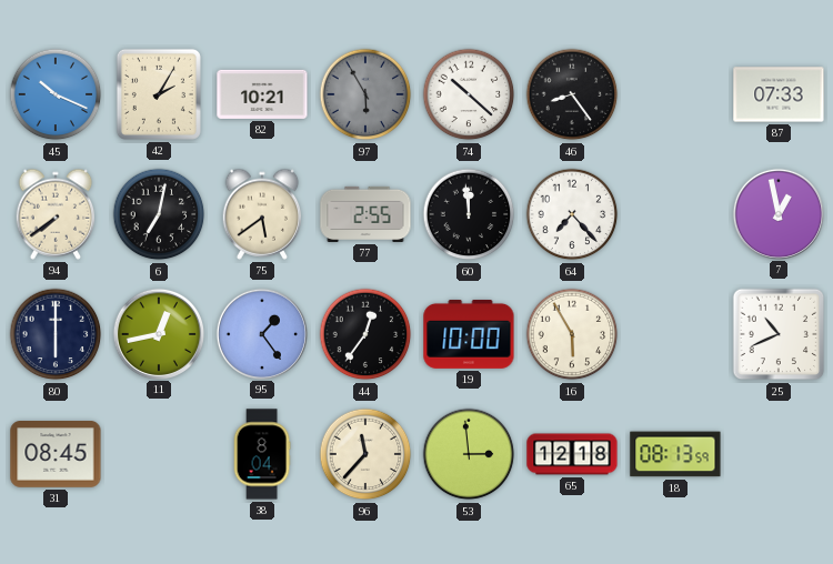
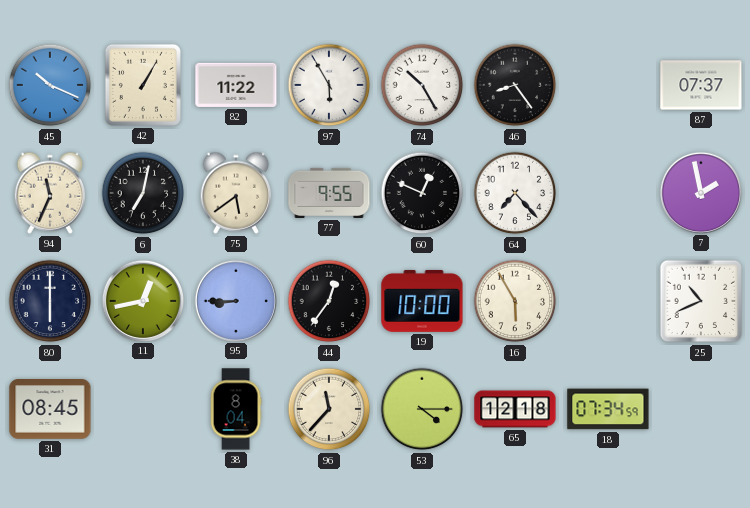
42: 2:05 -> 1:05 (143, 85)
82: 10:21 -> 11:22 (236, 85)
97 dial: grey -> white (329, 85)
74: 10:22 -> 10:25 (422, 85)
87: 07:33 -> 07:37 (701, 85)
94: 7:39 -> 11:34 (50, 193)
77: 2:55 -> 9:55 (329, 193)
60: 11:59 -> 12:49 (422, 193)
7: 12:58 -> 1:58 (700, 192)
95: 1:24 -> 8:45 (235, 300)
53: 2:59 -> 4:15 (422, 409)
18: 08:13 -> 07:34 (608, 409)
